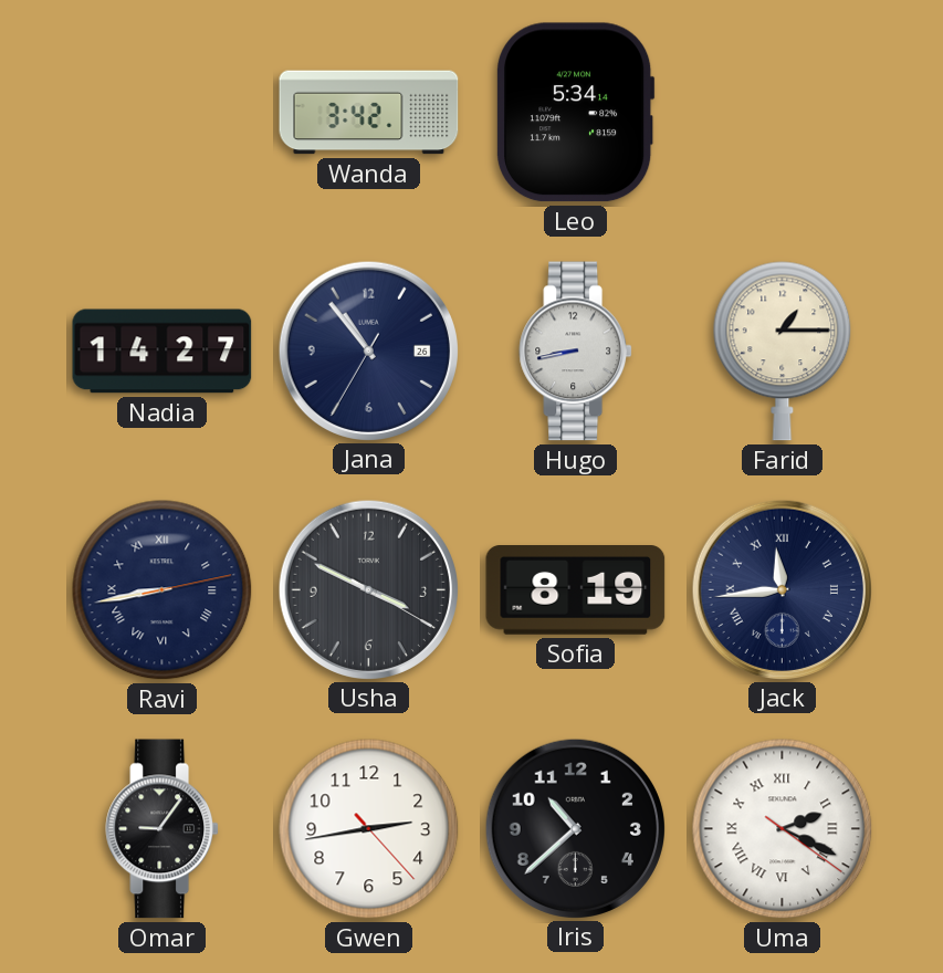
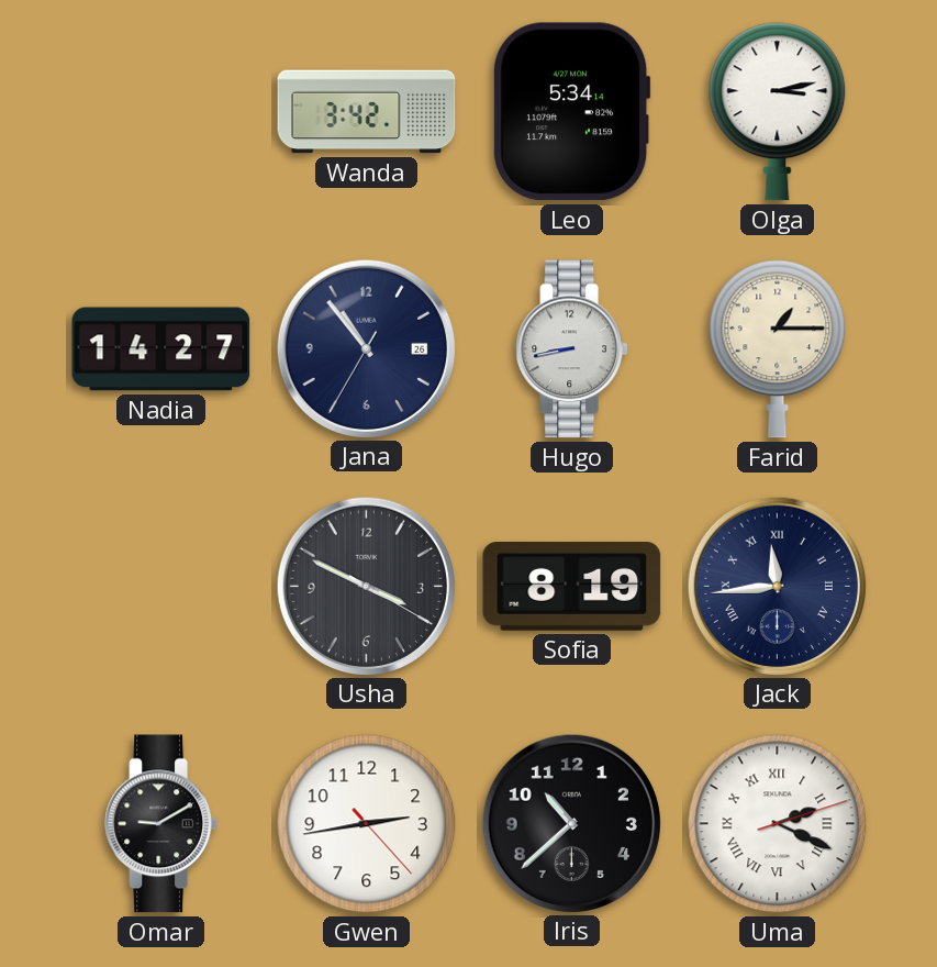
Olga: none -> 3:13 (778, 112)
Ravi: 8:43 -> none (163, 590)
Omar: 9:06 -> 9:10 (160, 824)
Uma: 2:19:21 -> 2:19:12 (778, 824)
